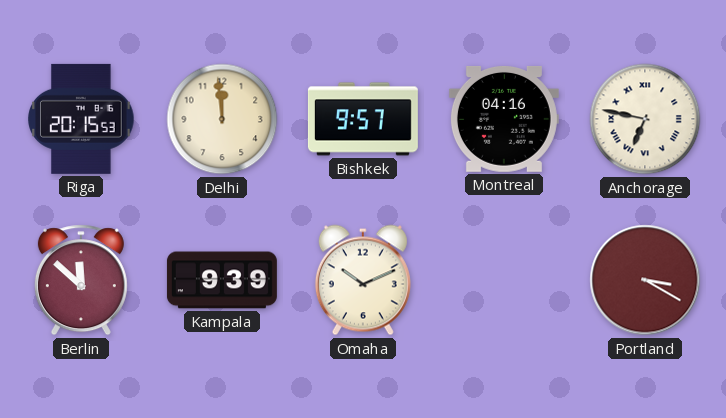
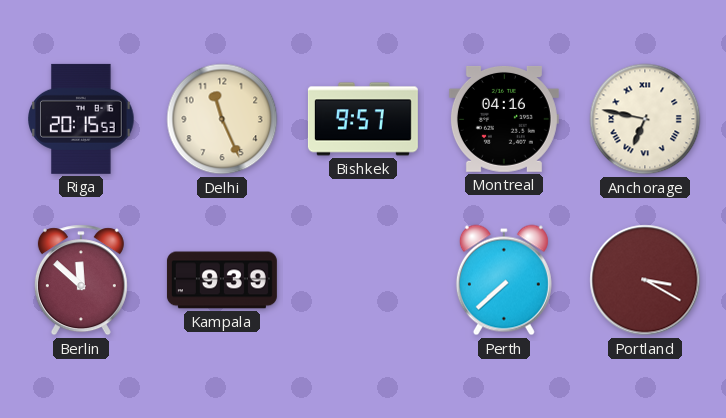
Delhi: 11:59 -> 11:26 (222, 119)
Omaha: 10:11 -> none (363, 280)
Perth: none -> 7:38 (504, 280)
